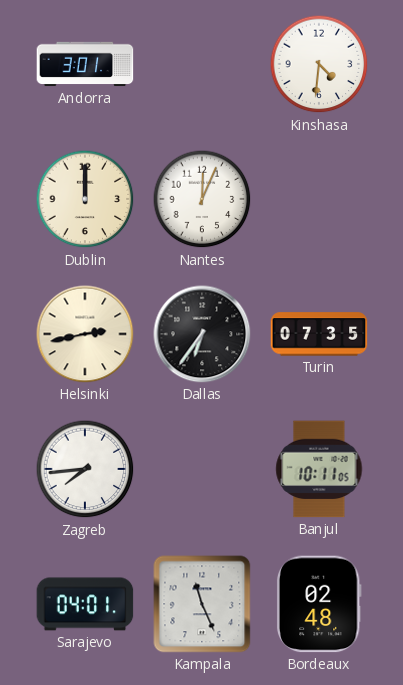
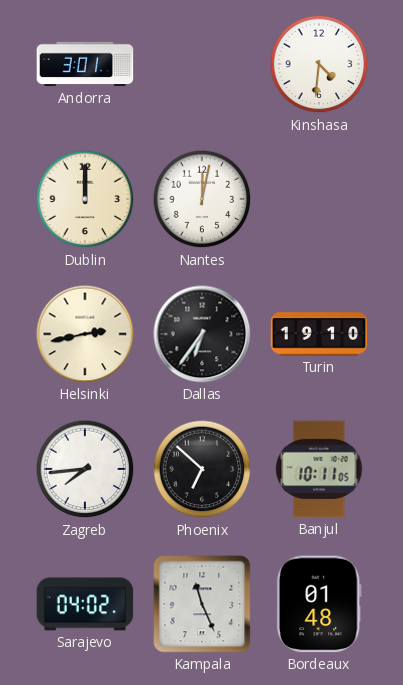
Nantes: 12:04 -> 12:02 (202, 199)
Turin: 07:35 -> 19:10 (319, 334)
Phoenix: none -> 6:52 (202, 469)
Sarajevo: 04:01 -> 04:02 (85, 604)
Bordeaux: 02:48 -> 01:48 (319, 604)
